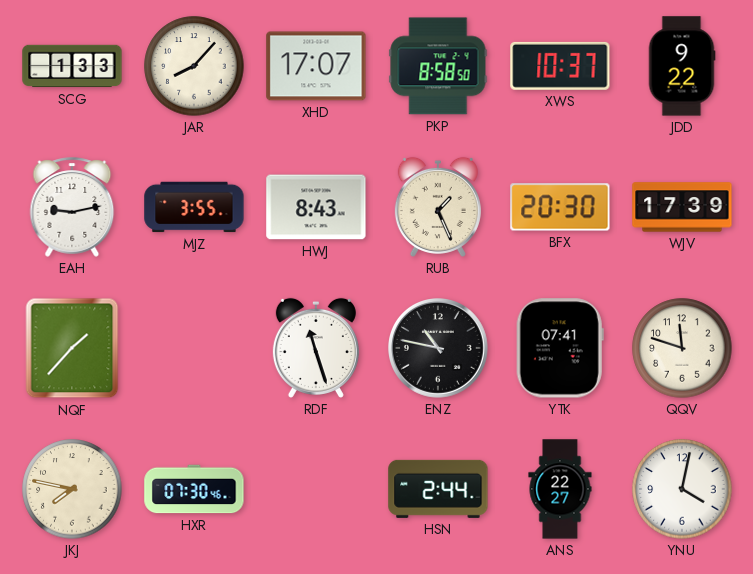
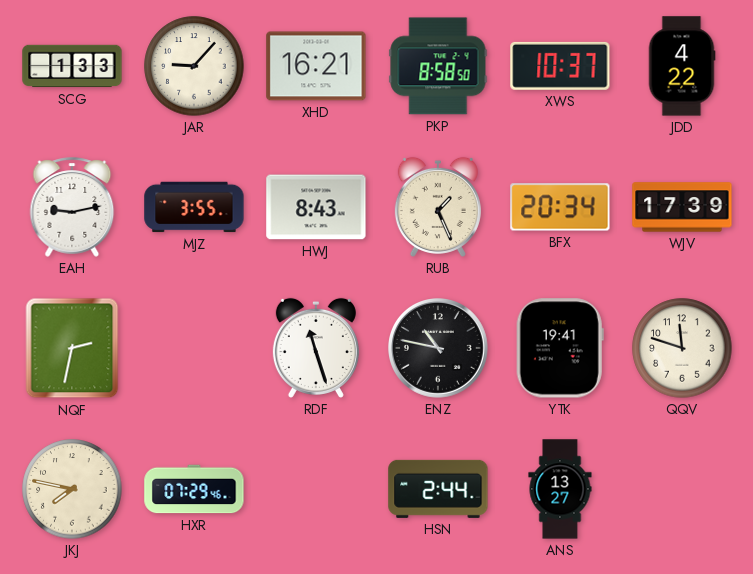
JAR: 8:07 -> 9:07 (194, 66)
XHD: 17:07 -> 16:21 (316, 66)
JDD: 9:22 -> 4:22 (682, 66)
BFX: 20:30 -> 20:34 (560, 207)
NQF: 1:37 -> 2:32 (72, 348)
YTK: 07:41 -> 19:41 (560, 348)
HXR: 07:30 -> 07:29 (194, 489)
ANS: 22:27 -> 13:27 (560, 489)
YNU: 4:02 -> none (682, 489)
